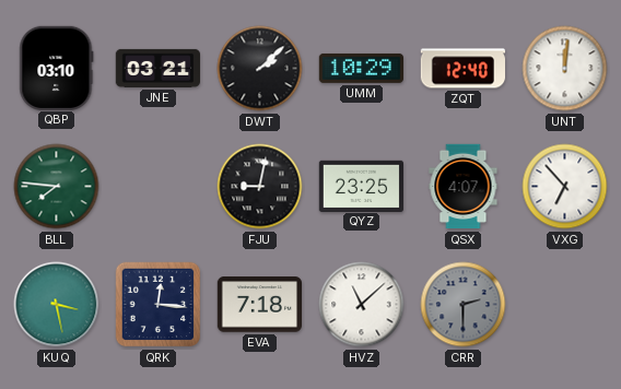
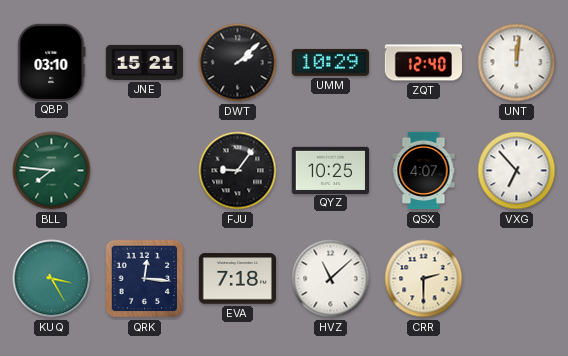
JNE: 03:21 -> 15:21 (144, 62)
FJU: 9:02 -> 9:06 (238, 171)
QYZ: 23:25 -> 10:25 (330, 170)
KUQ: 3:28 -> 3:25 (52, 279)
CRR dial: grey -> cream (424, 279)
